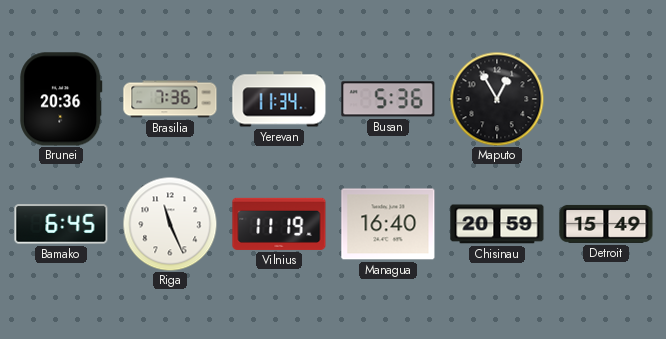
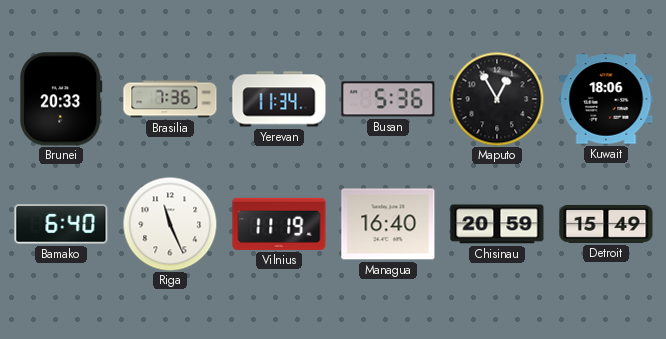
Brunei: 20:36 -> 20:33 (61, 99)
Kuwait: none -> 18:06 (606, 99)
Bamako: 6:45 -> 6:40 (61, 224)
